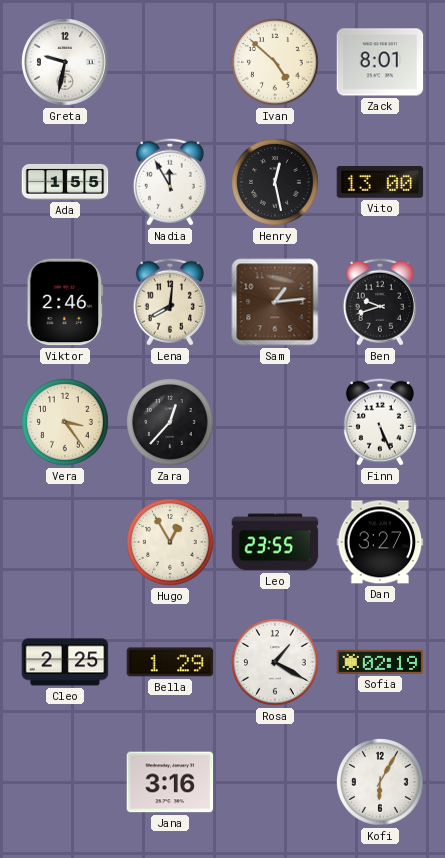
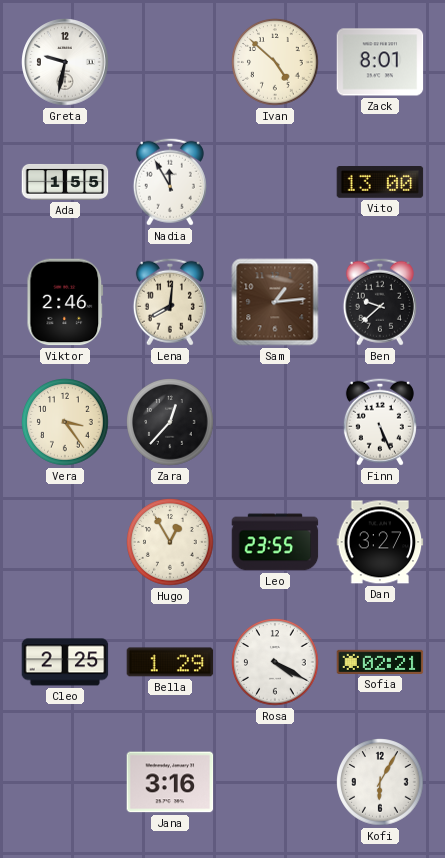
Henry: 12:28 -> none (275, 182)
Ben: 9:42 -> 9:38 (380, 302)
Rosa: 1:20 -> 4:20 (275, 662)
Sofia: 02:19 -> 02:21 (380, 662)
